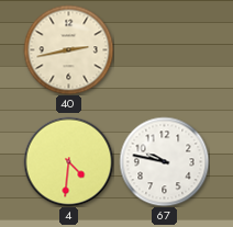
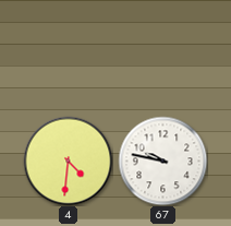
40: 2:43 -> none (68, 49)
